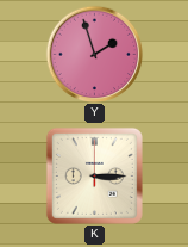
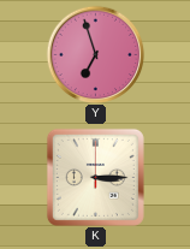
Y: 1:57 -> 6:57 (95, 54)
